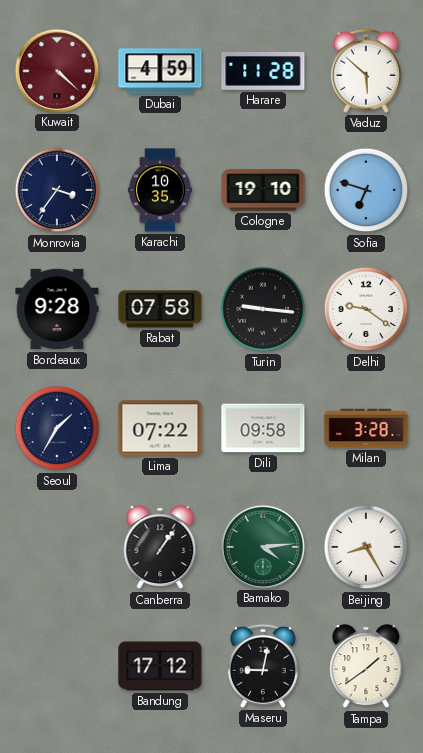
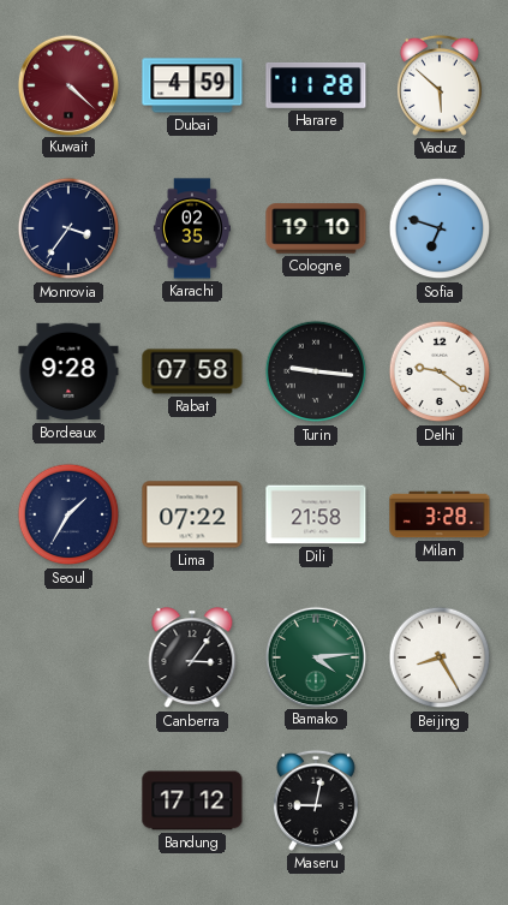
Karachi: 10:35 -> 02:35 (192, 228)
Dili: 09:58 -> 21:58 (316, 514)
Canberra: 1:06 -> 3:06 (192, 659)
Tampa: 1:39 -> none (366, 667)
